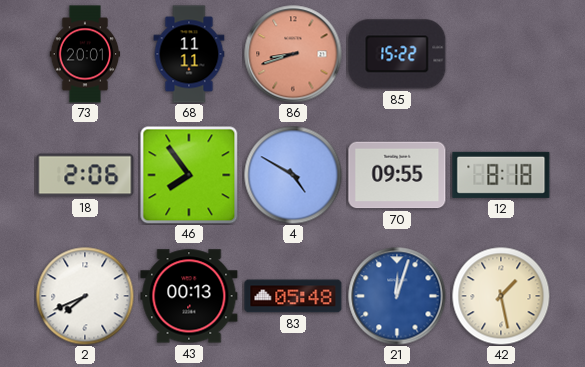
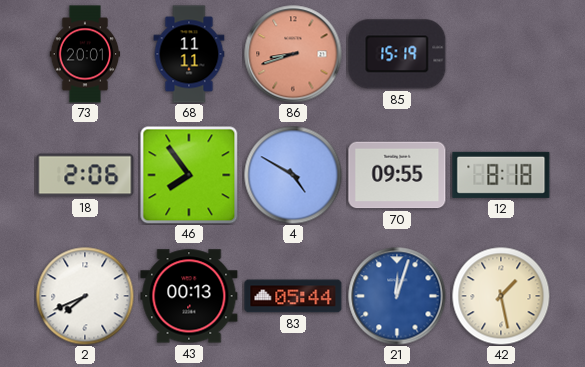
85: 15:22 -> 15:19 (397, 54)
83: 05:48 -> 05:44 (293, 296)
